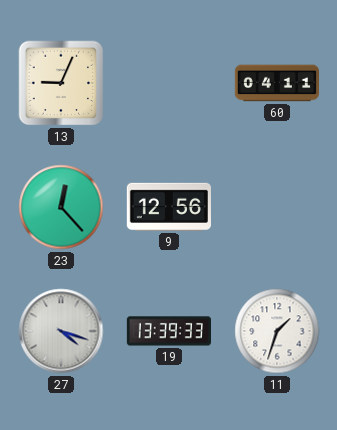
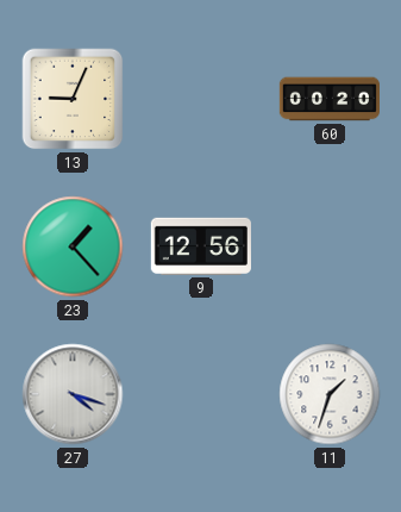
60: 04:11 -> 00:20 (328, 99)
23: 12:23 -> 1:23 (73, 246)
19: 13:39 -> none (168, 331)
